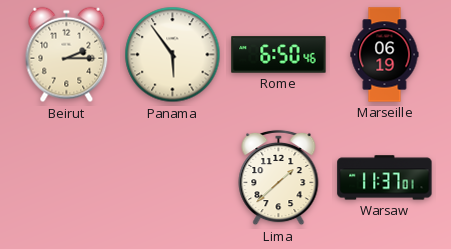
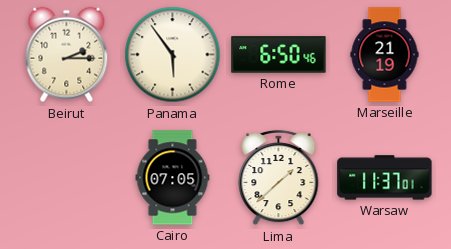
Marseille: 06:19 -> 21:19 (385, 55)
Cairo: none -> 07:05 (173, 178)
